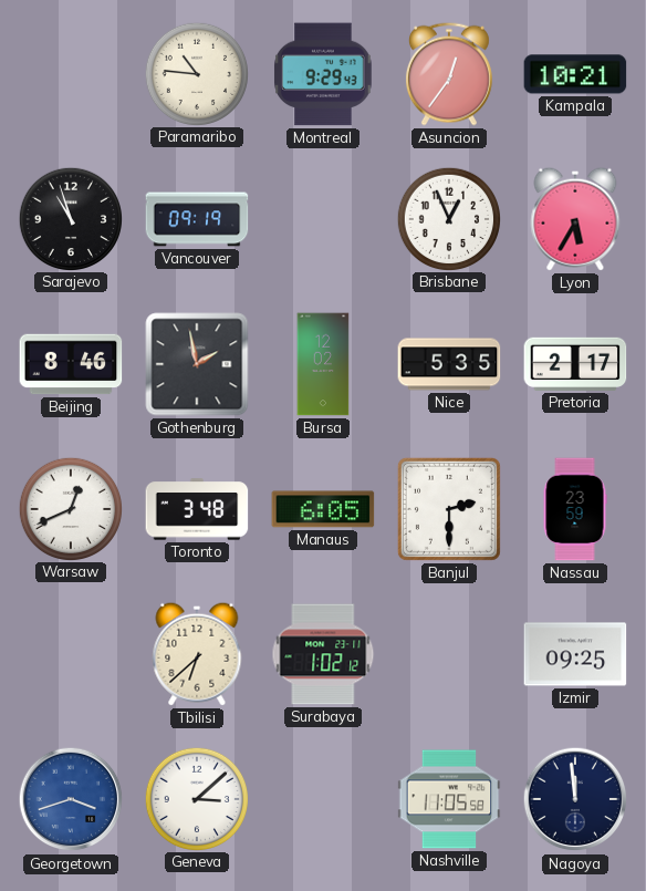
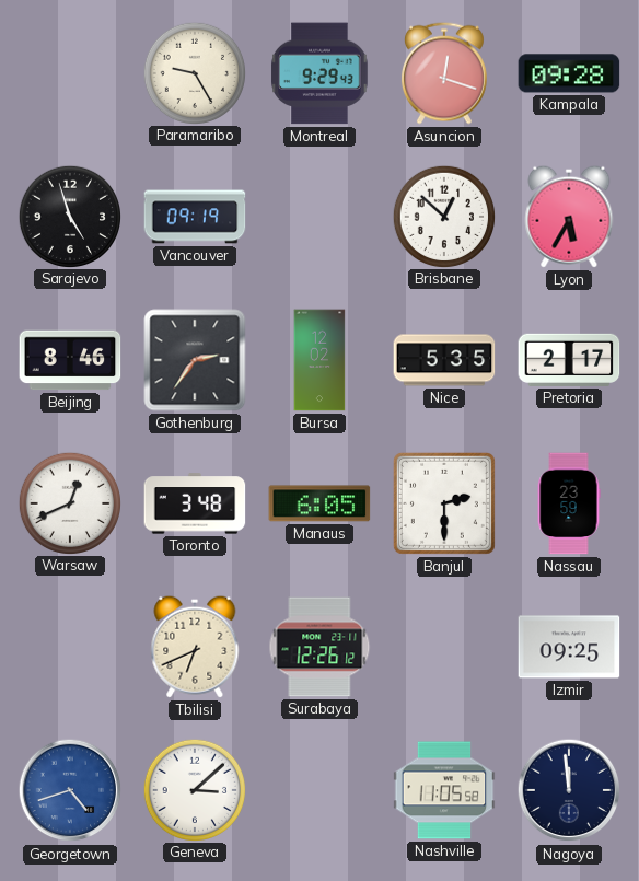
Paramaribo: 10:46 -> 9:25 (194, 72)
Asuncion: 12:36 -> 12:18 (444, 73)
Kampala: 10:21 -> 09:28 (569, 73)
Sarajevo: 10:57 -> 4:57 (69, 216)
Brisbane: 12:56 -> 12:52 (443, 216)
Gothenburg: 1:58 -> 2:36 (195, 360)
Tbilisi: 6:38 -> 6:41 (195, 647)
Surabaya: 1:02 -> 12:26 (319, 647)
Georgetown: 3:42 -> 4:42 (70, 790)
